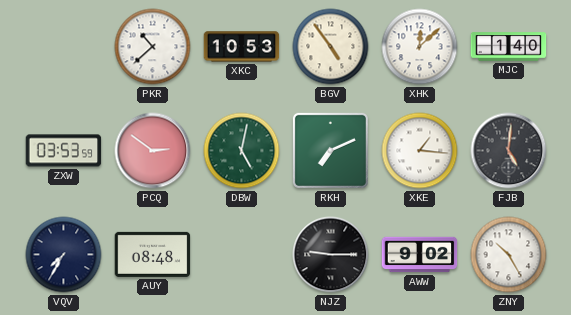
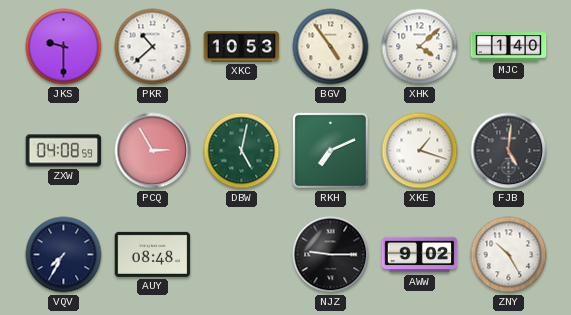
JKS: none -> 9:30 (64, 47)
XHK: 12:08 -> 4:08 (420, 47)
ZXW: 03:53 -> 04:08 (64, 151)
PCQ: 2:51 -> 2:55 (153, 151)
XKE: 1:16 -> 1:18 (420, 151)
